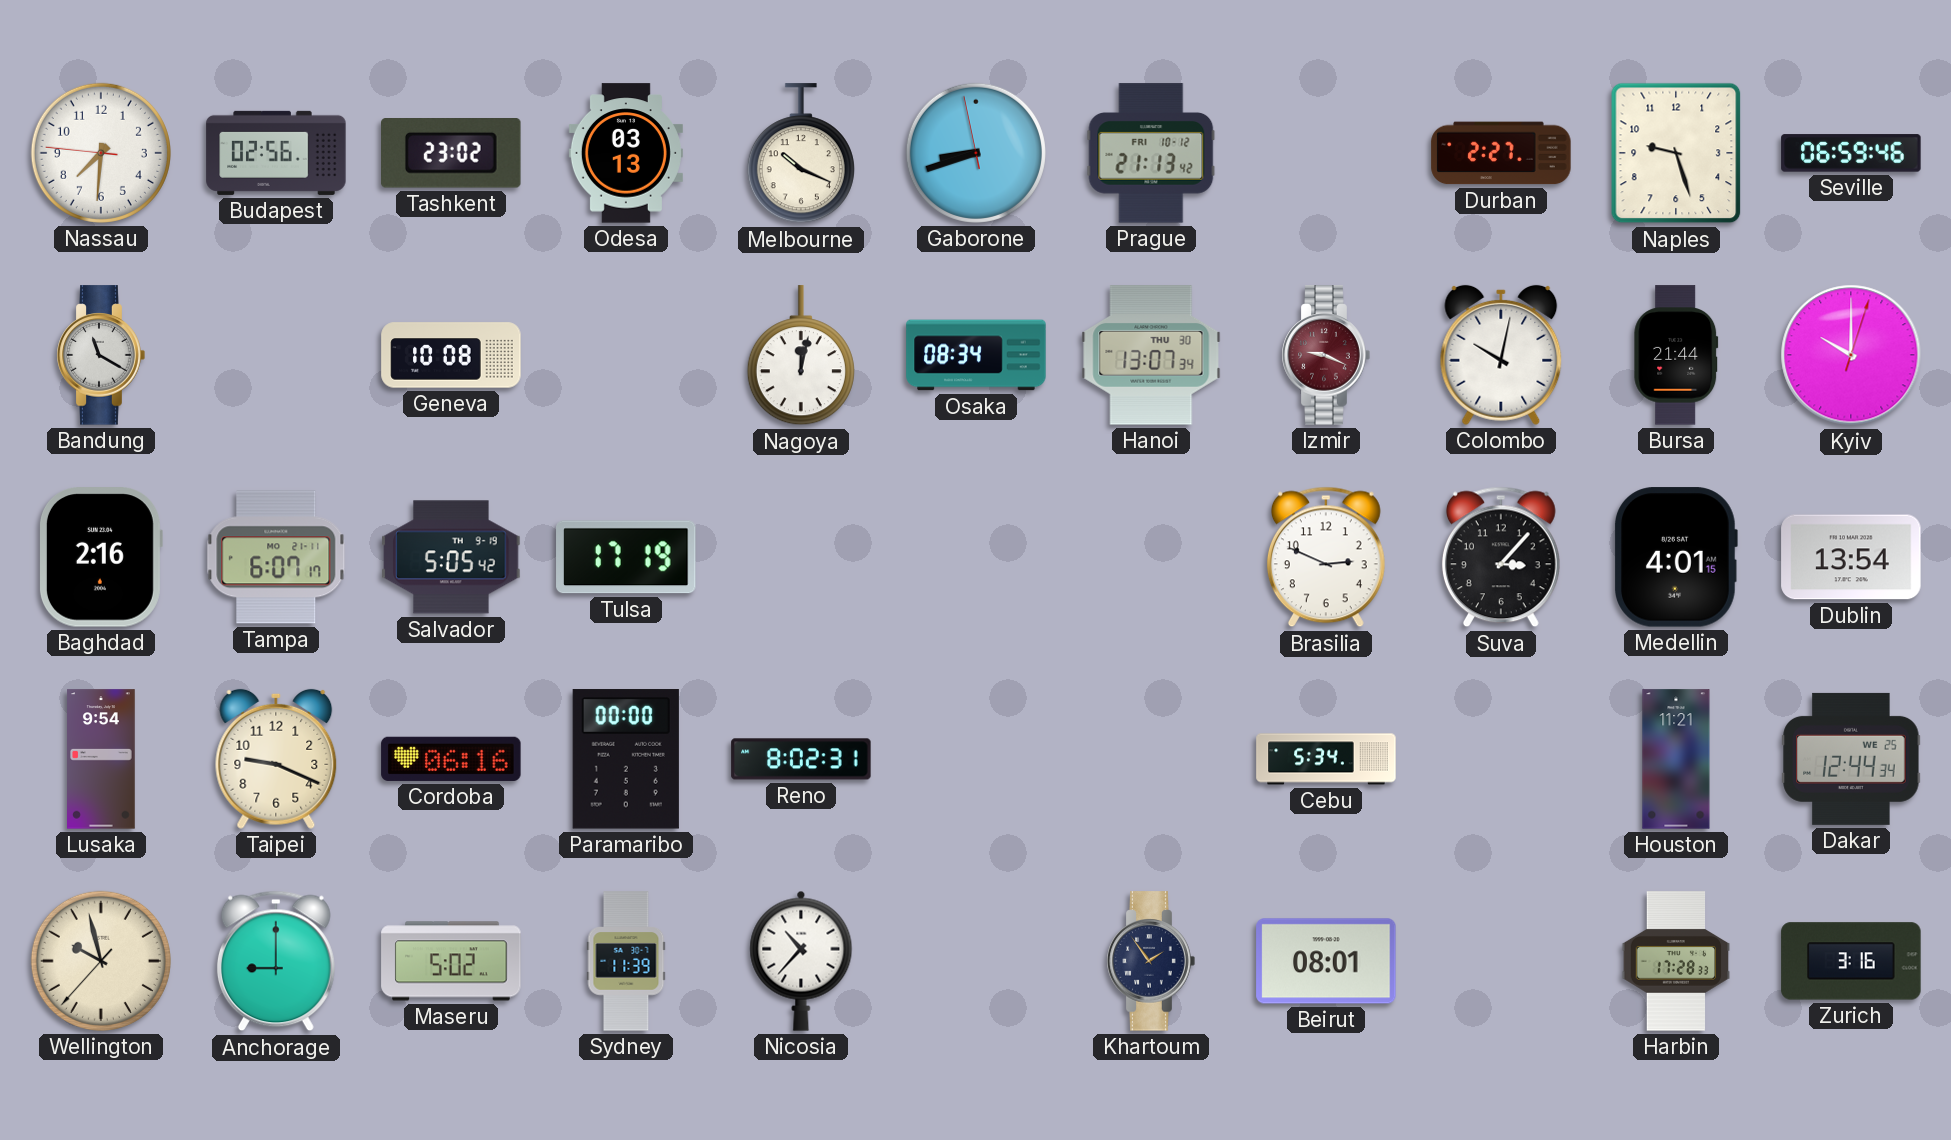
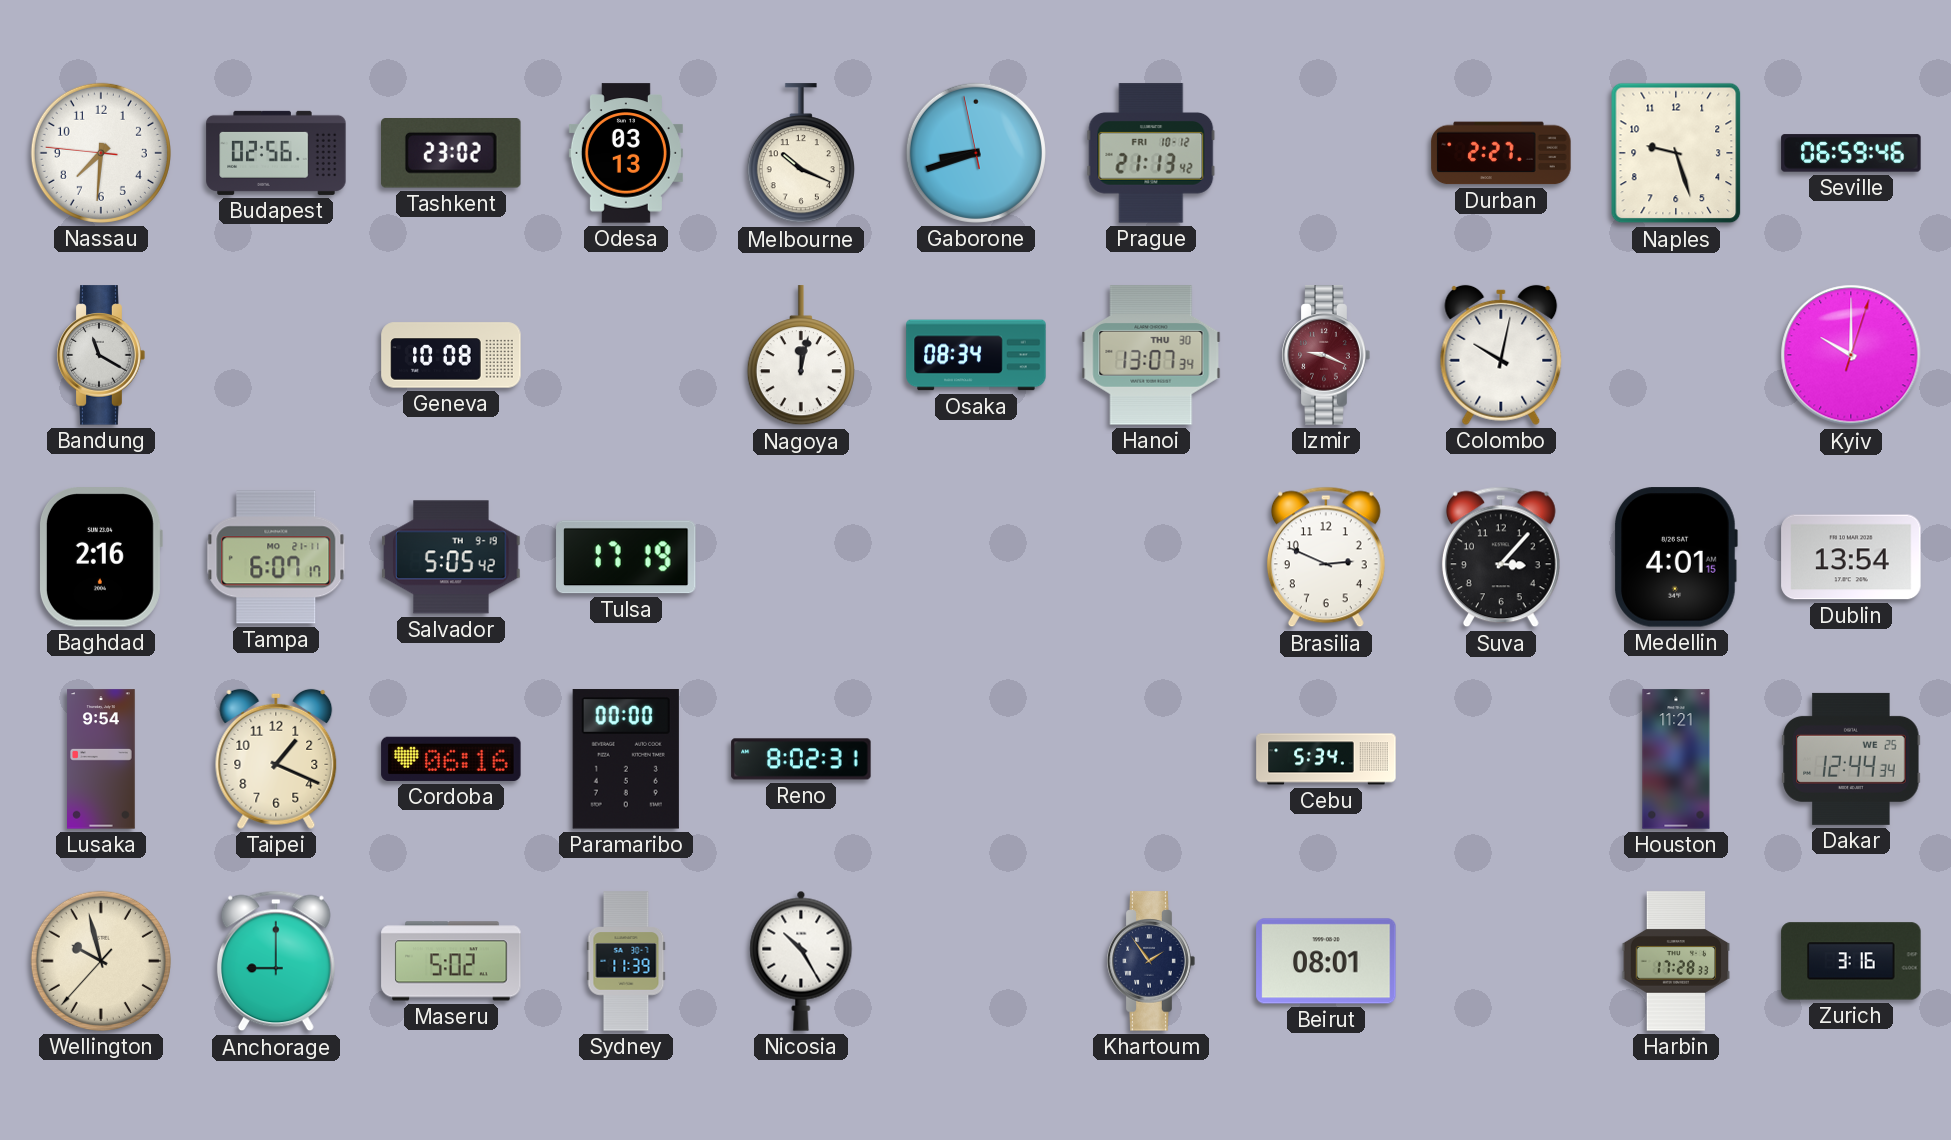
Bursa: 21:44 -> none (1676, 355)
Taipei: 9:19 -> 1:19 (276, 759)
Nicosia: 10:37 -> 10:25 (801, 961)
